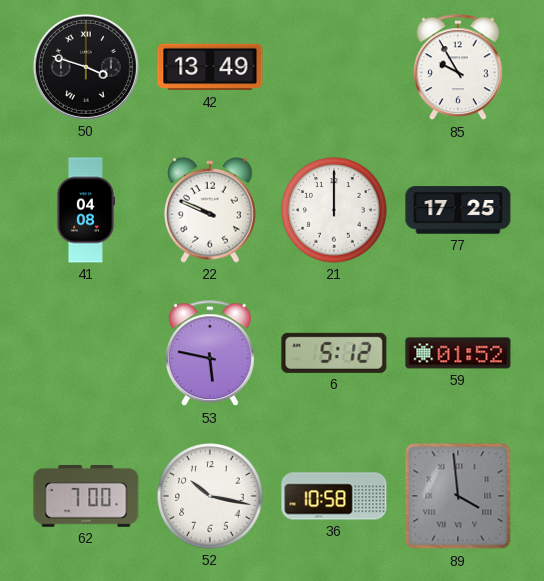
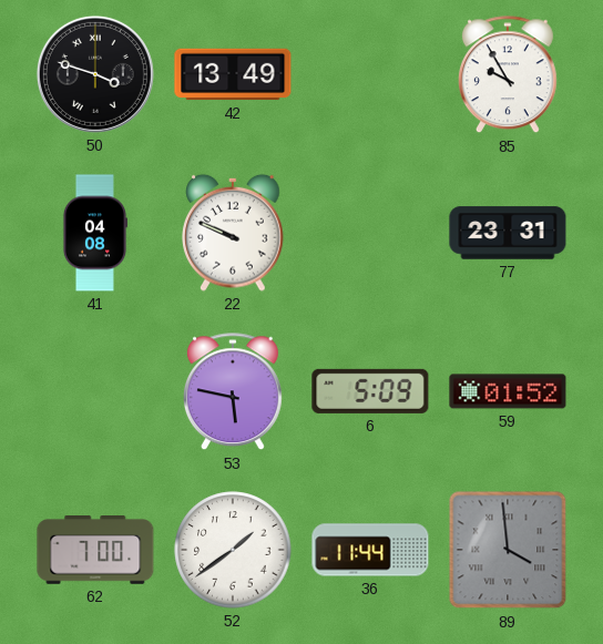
21: 12:00 -> none (334, 210)
77: 17:25 -> 23:31 (508, 233)
6: 5:12 -> 5:09 (370, 391)
52: 10:17 -> 1:39 (233, 550)
36: 10:58 -> 11:44 (370, 550)
